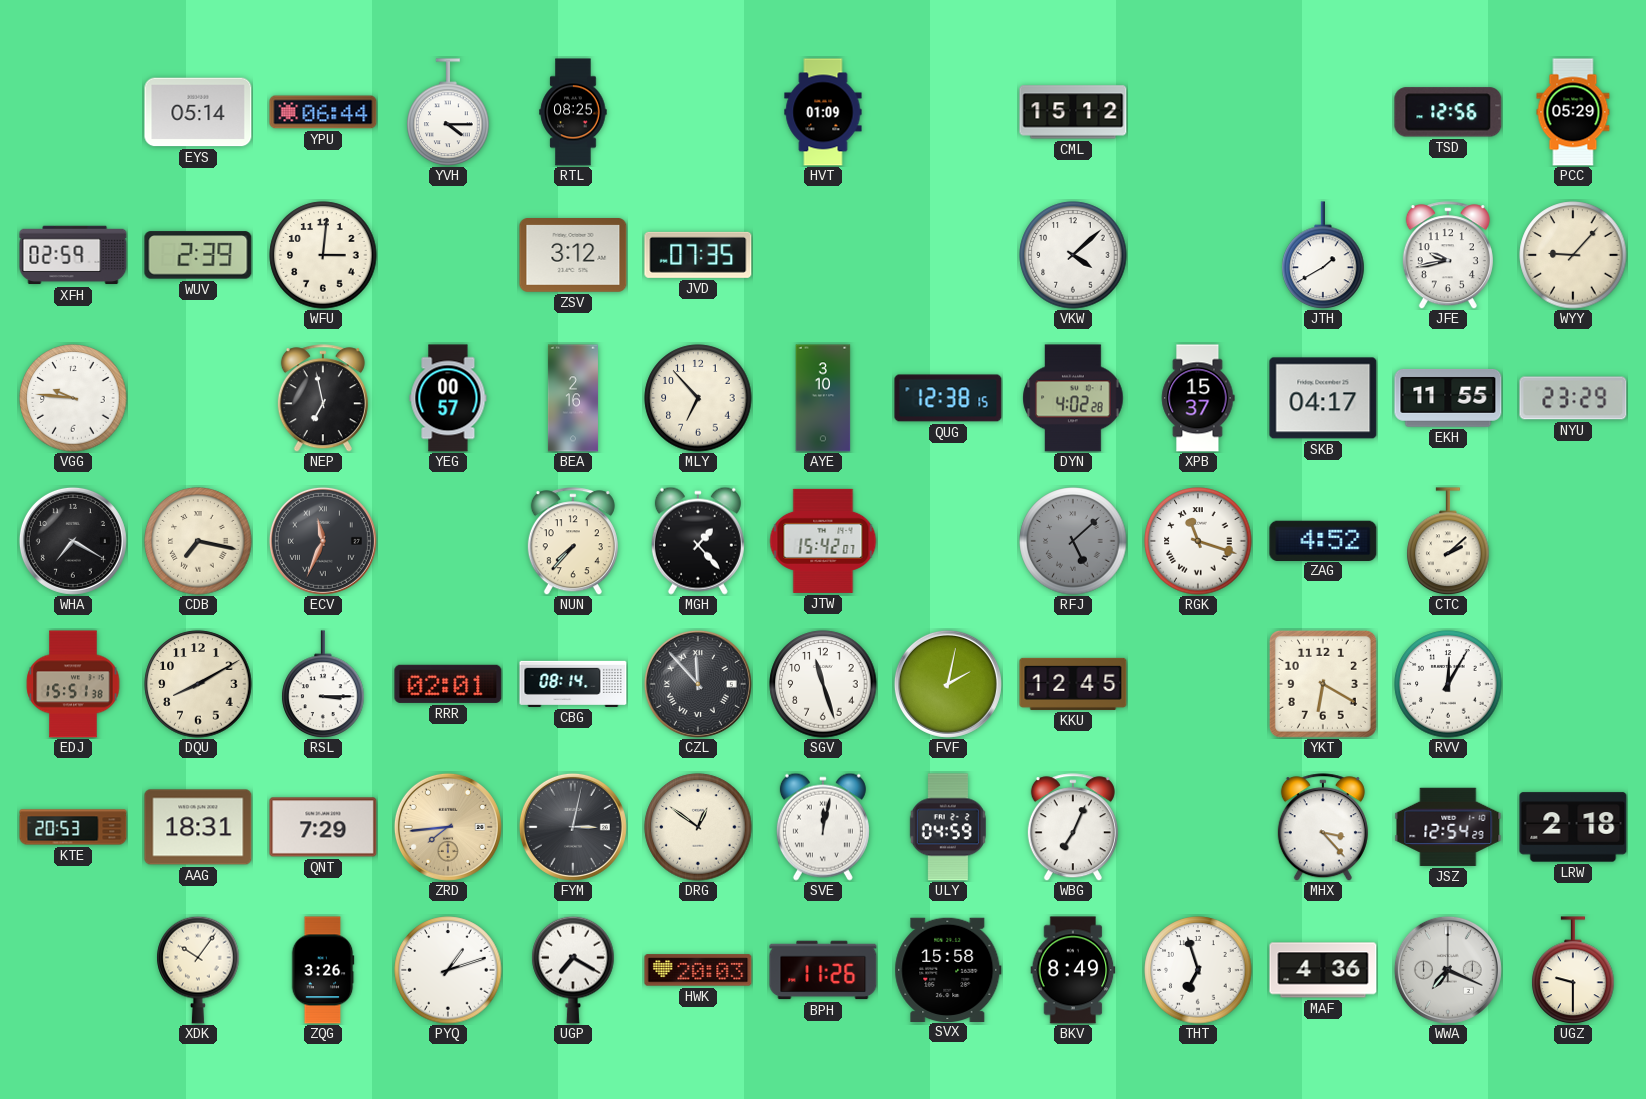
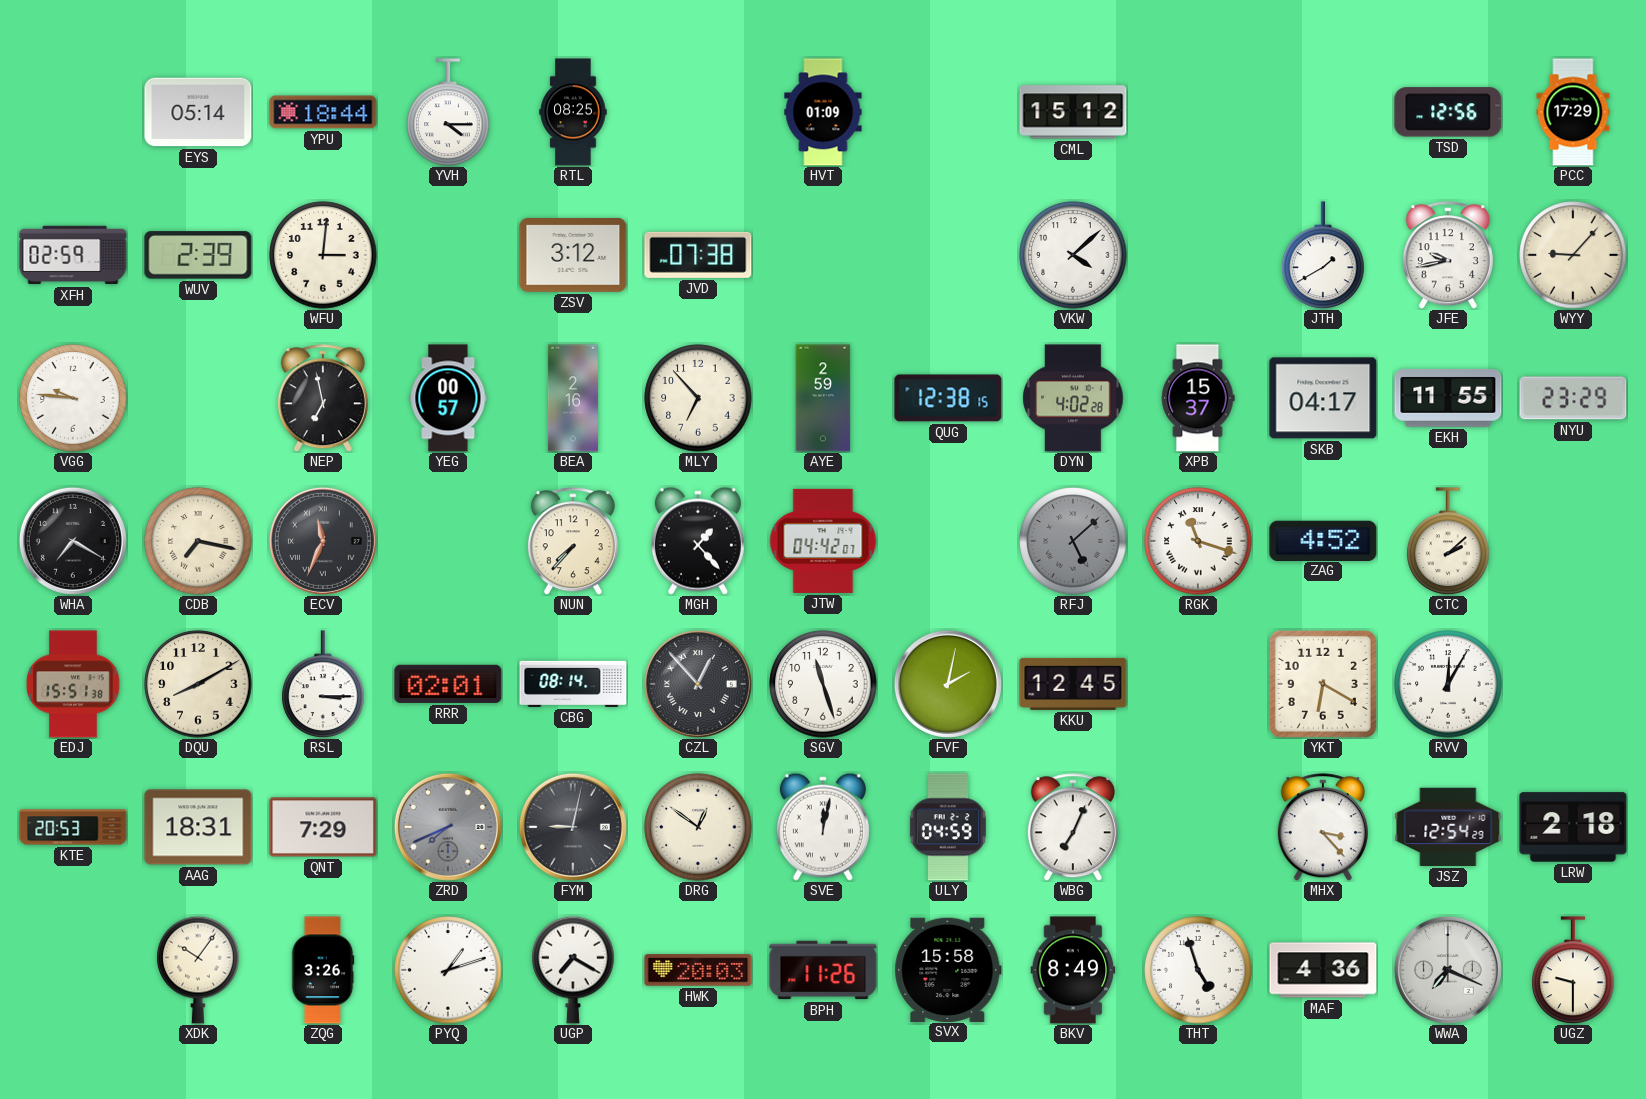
YPU: 06:44 -> 18:44 (323, 112)
PCC: 05:29 -> 17:29 (1573, 112)
JVD: 07:35 -> 07:38 (698, 255)
AYE: 3:10 -> 2:59 (823, 398)
JTW: 15:42 -> 04:42 (823, 541)
CZL: 11:53 -> 12:53 (698, 684)
ZRD: 7:44 -> 7:41 (448, 827)
ZRD dial: champagne -> grey (448, 827)
FYM: 3:02 -> 9:02 (573, 827)
THT: 6:57 -> 4:57 (1198, 970)
